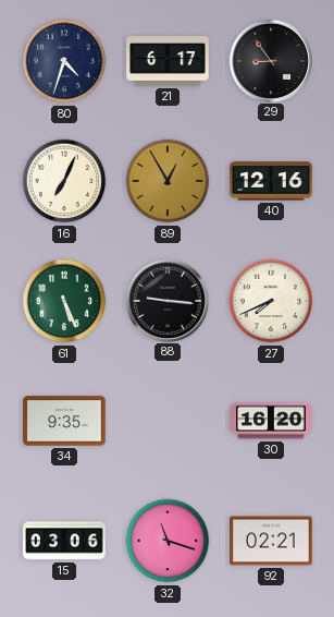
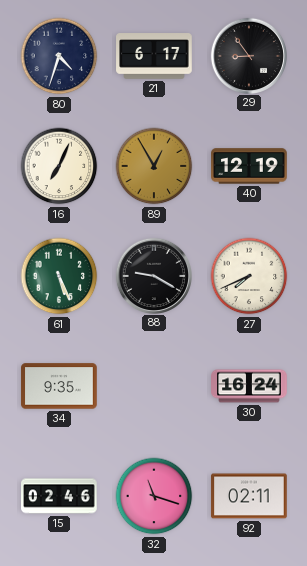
40: 12:16 -> 12:19 (249, 166)
88: 9:16 -> 9:20 (153, 275)
30: 16:20 -> 16:24 (249, 386)
15: 03:06 -> 02:46 (59, 496)
92: 02:21 -> 02:11 (249, 496)
